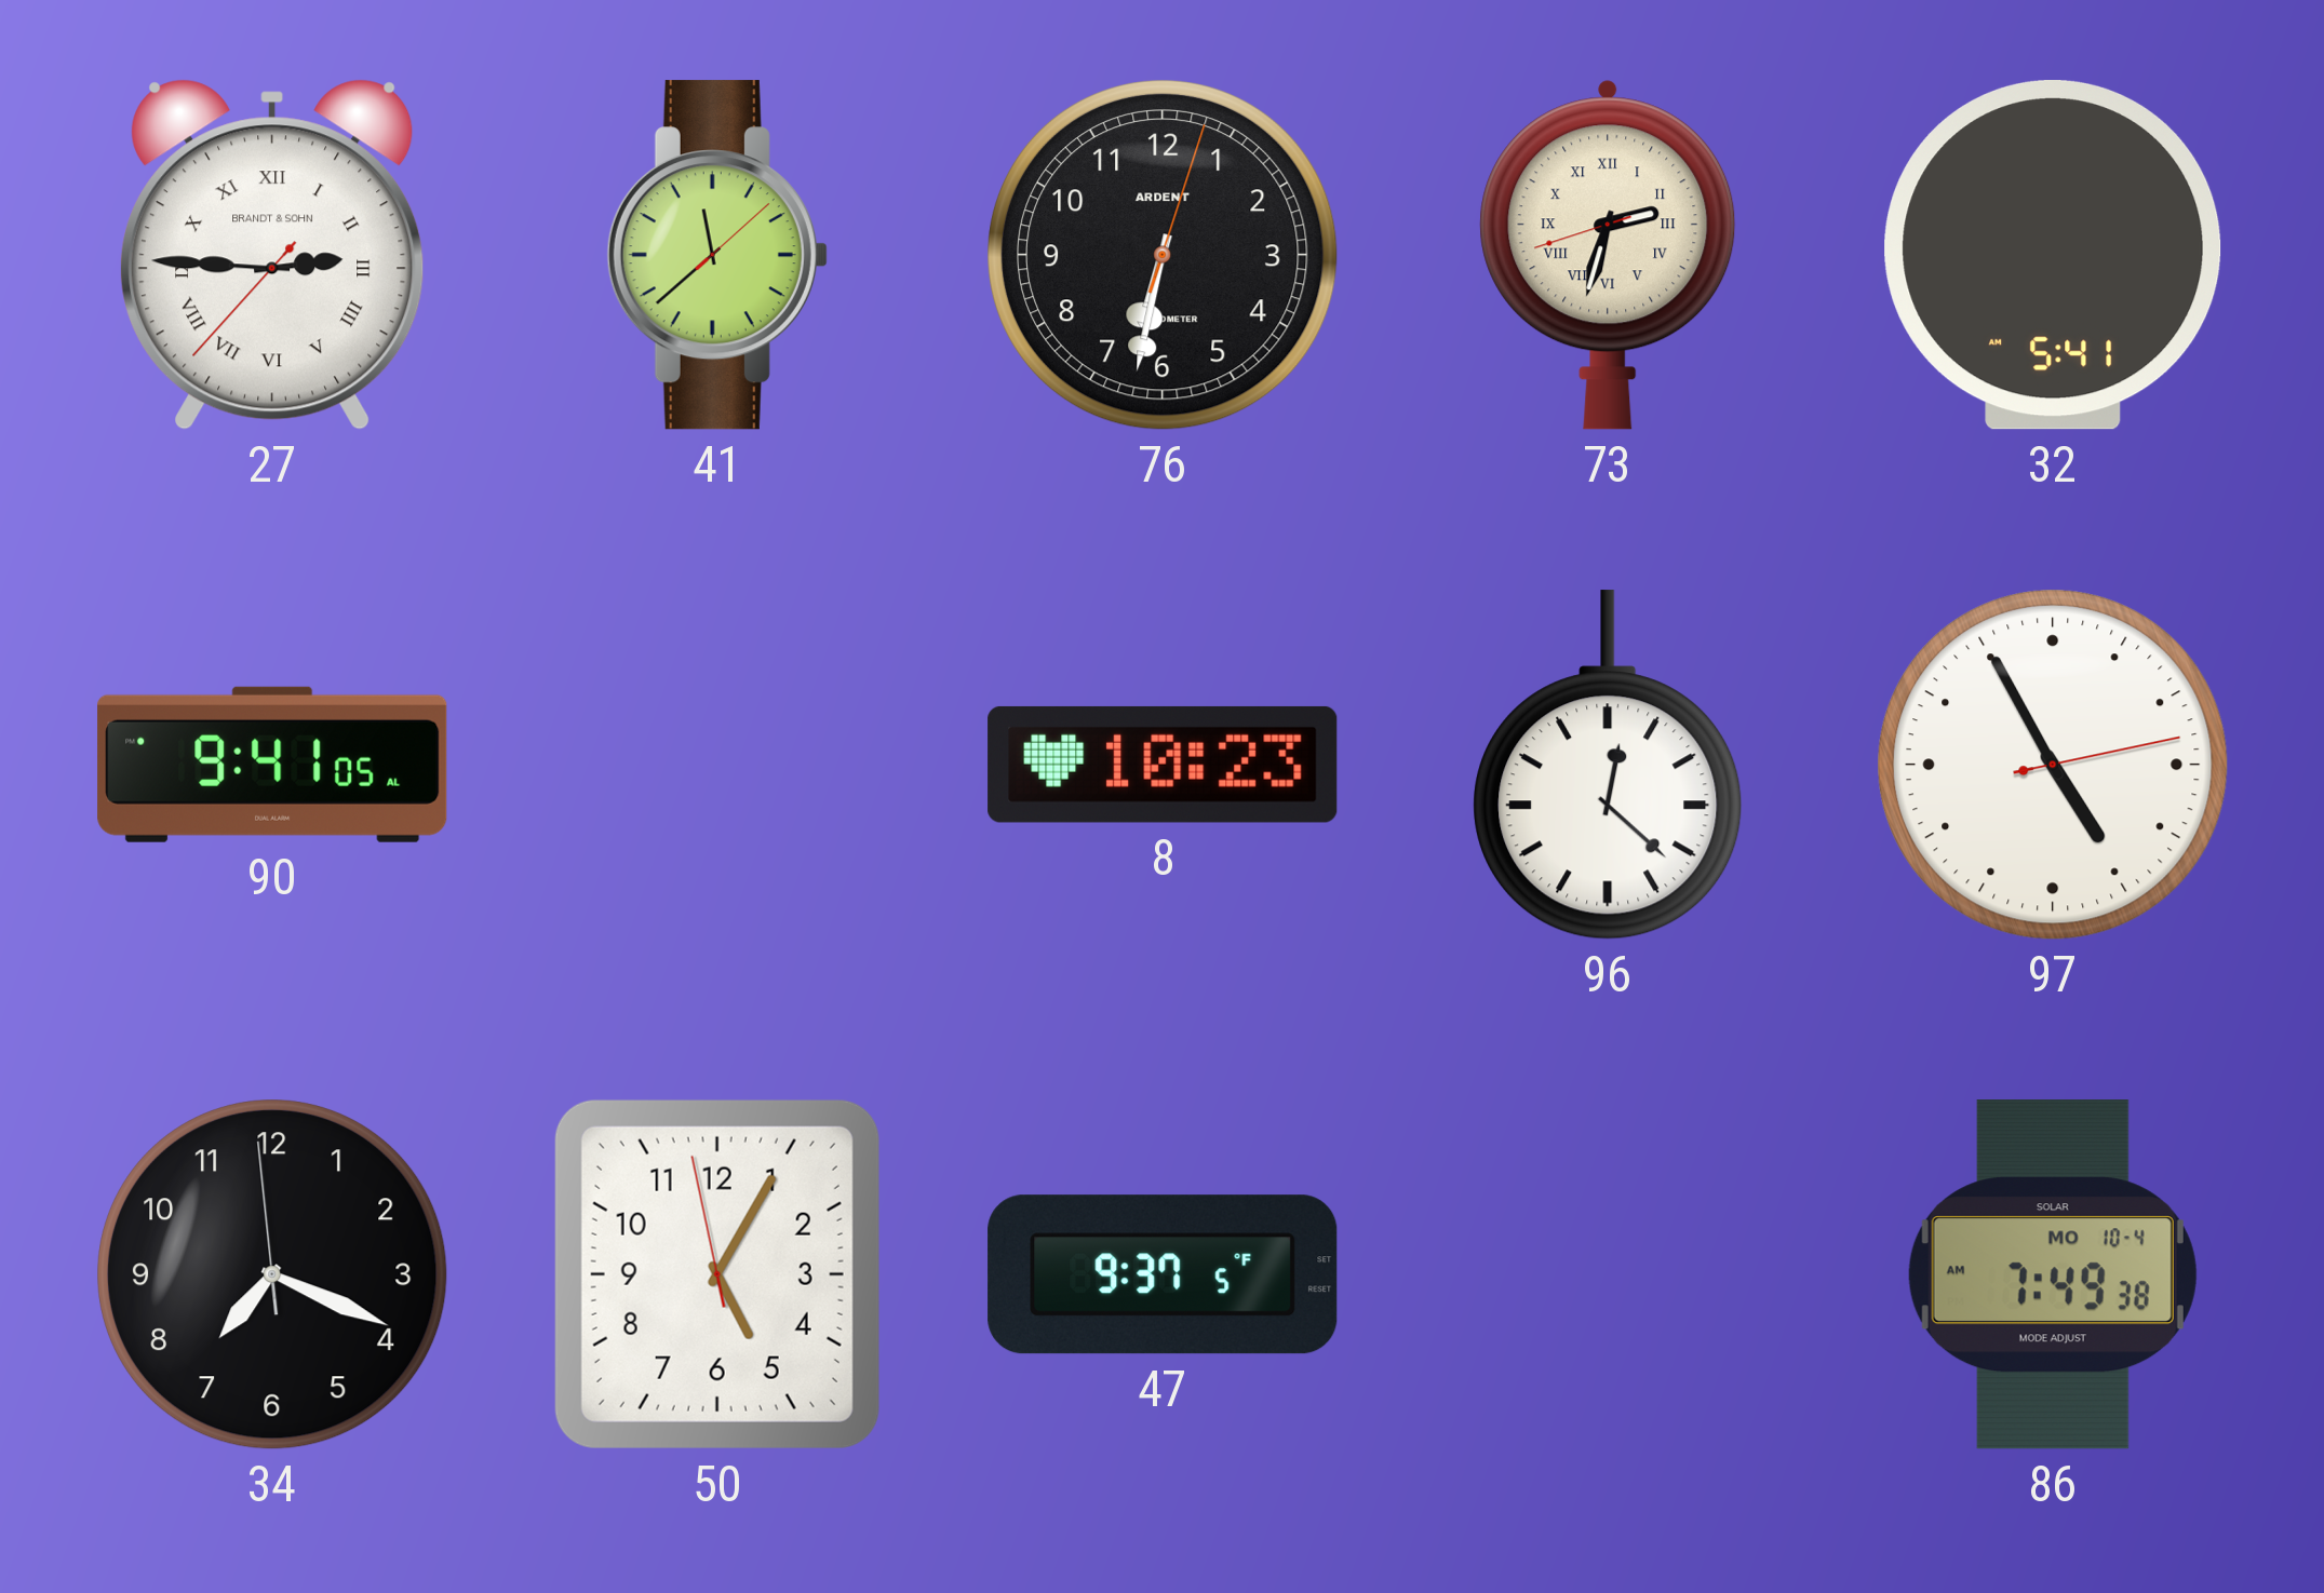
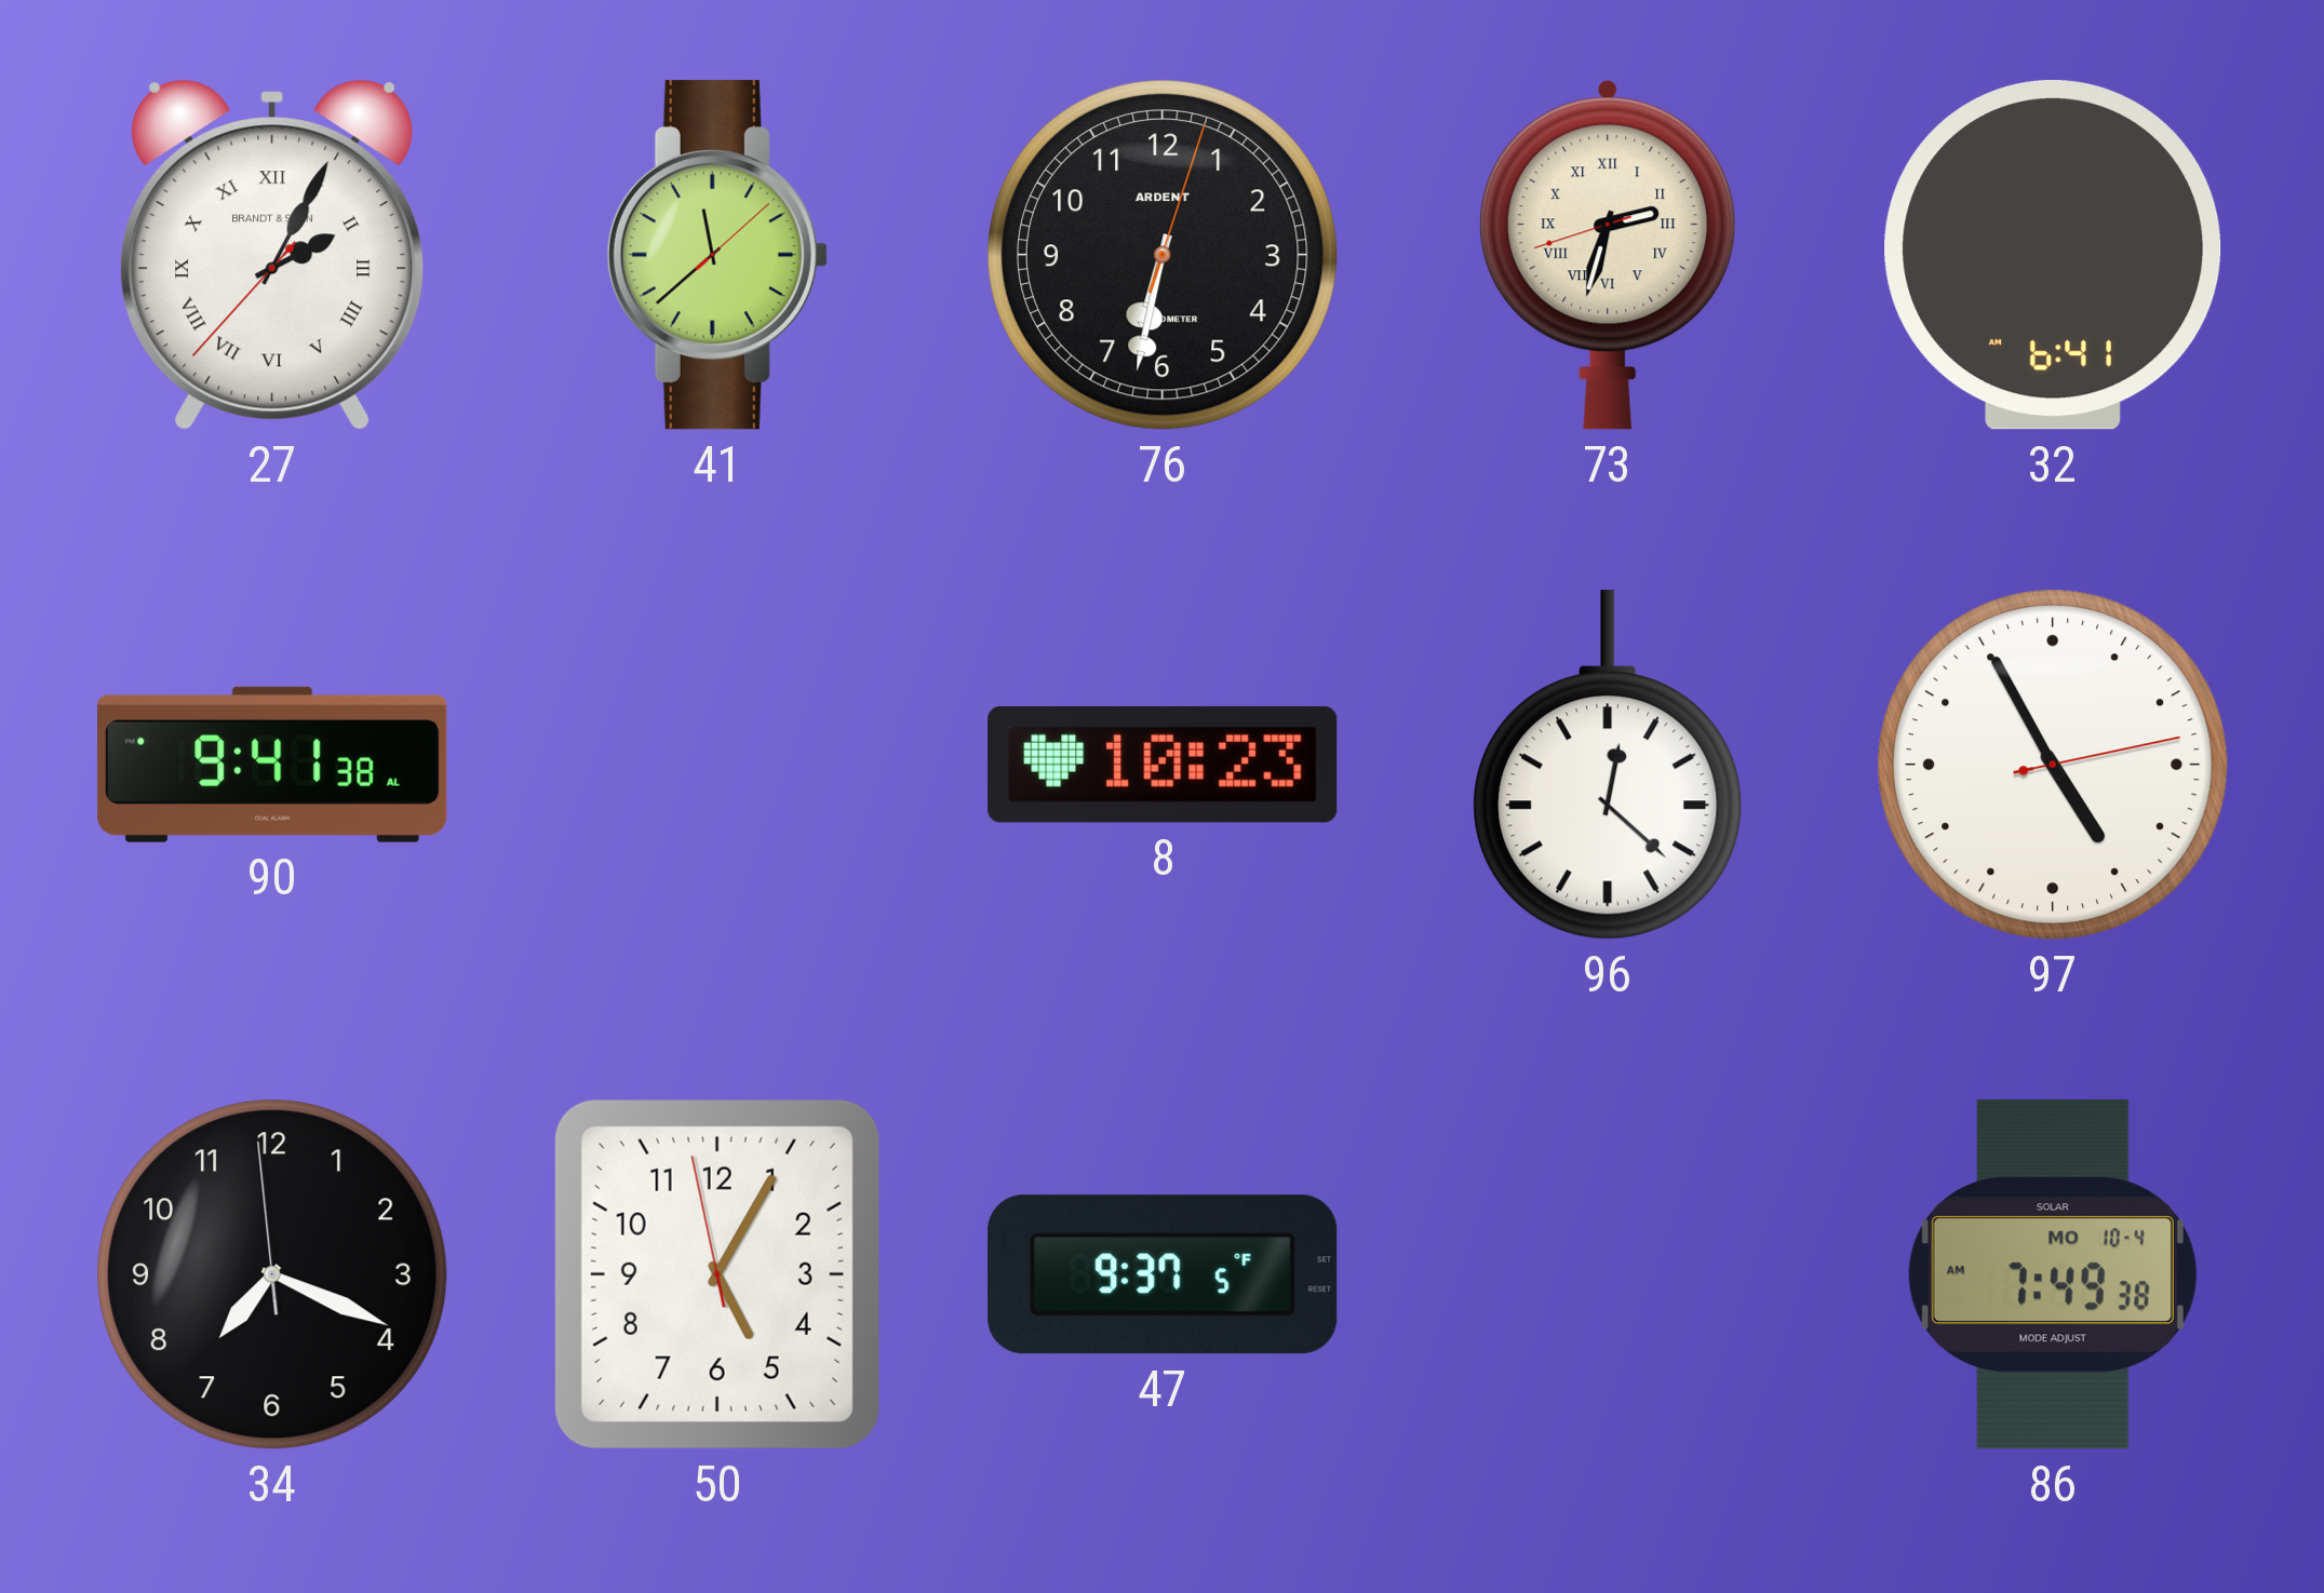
27: 2:45 -> 2:04 (273, 255)
32: 5:41 -> 6:41 (2053, 256)
90: 9:41:05 -> 9:41:38 (272, 765)
